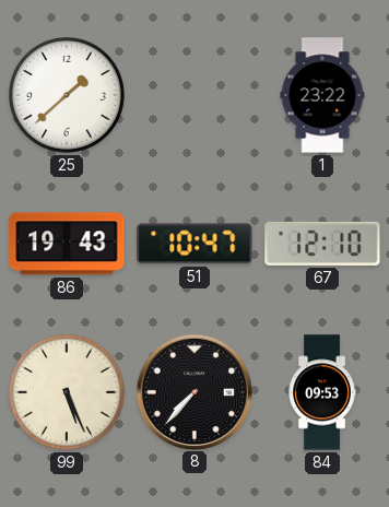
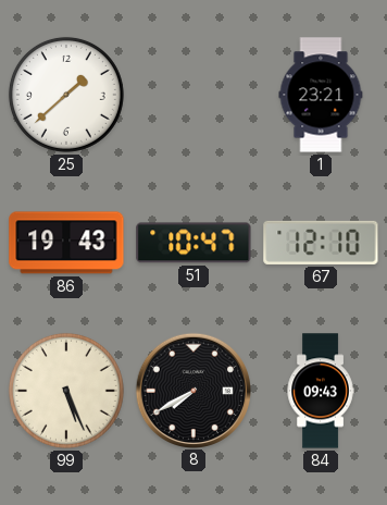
1: 23:22 -> 23:21 (321, 95)
8: 7:37 -> 7:40 (192, 390)
84: 09:53 -> 09:43 (321, 391)
